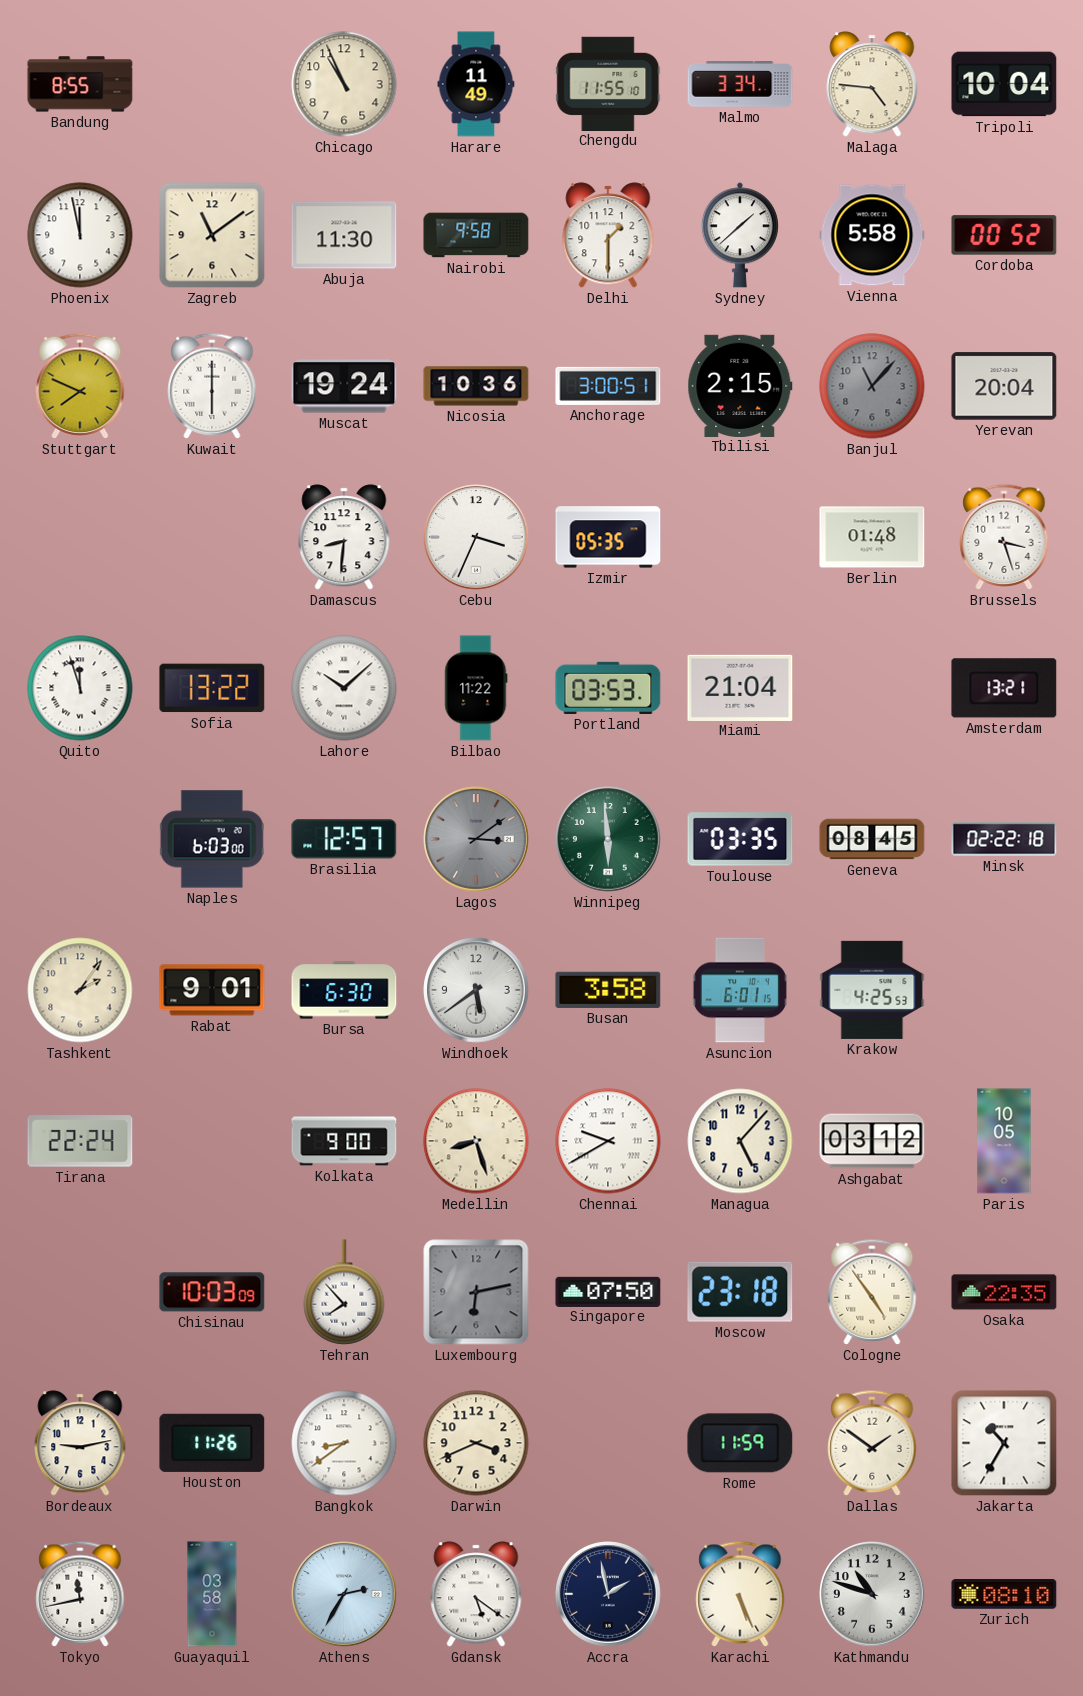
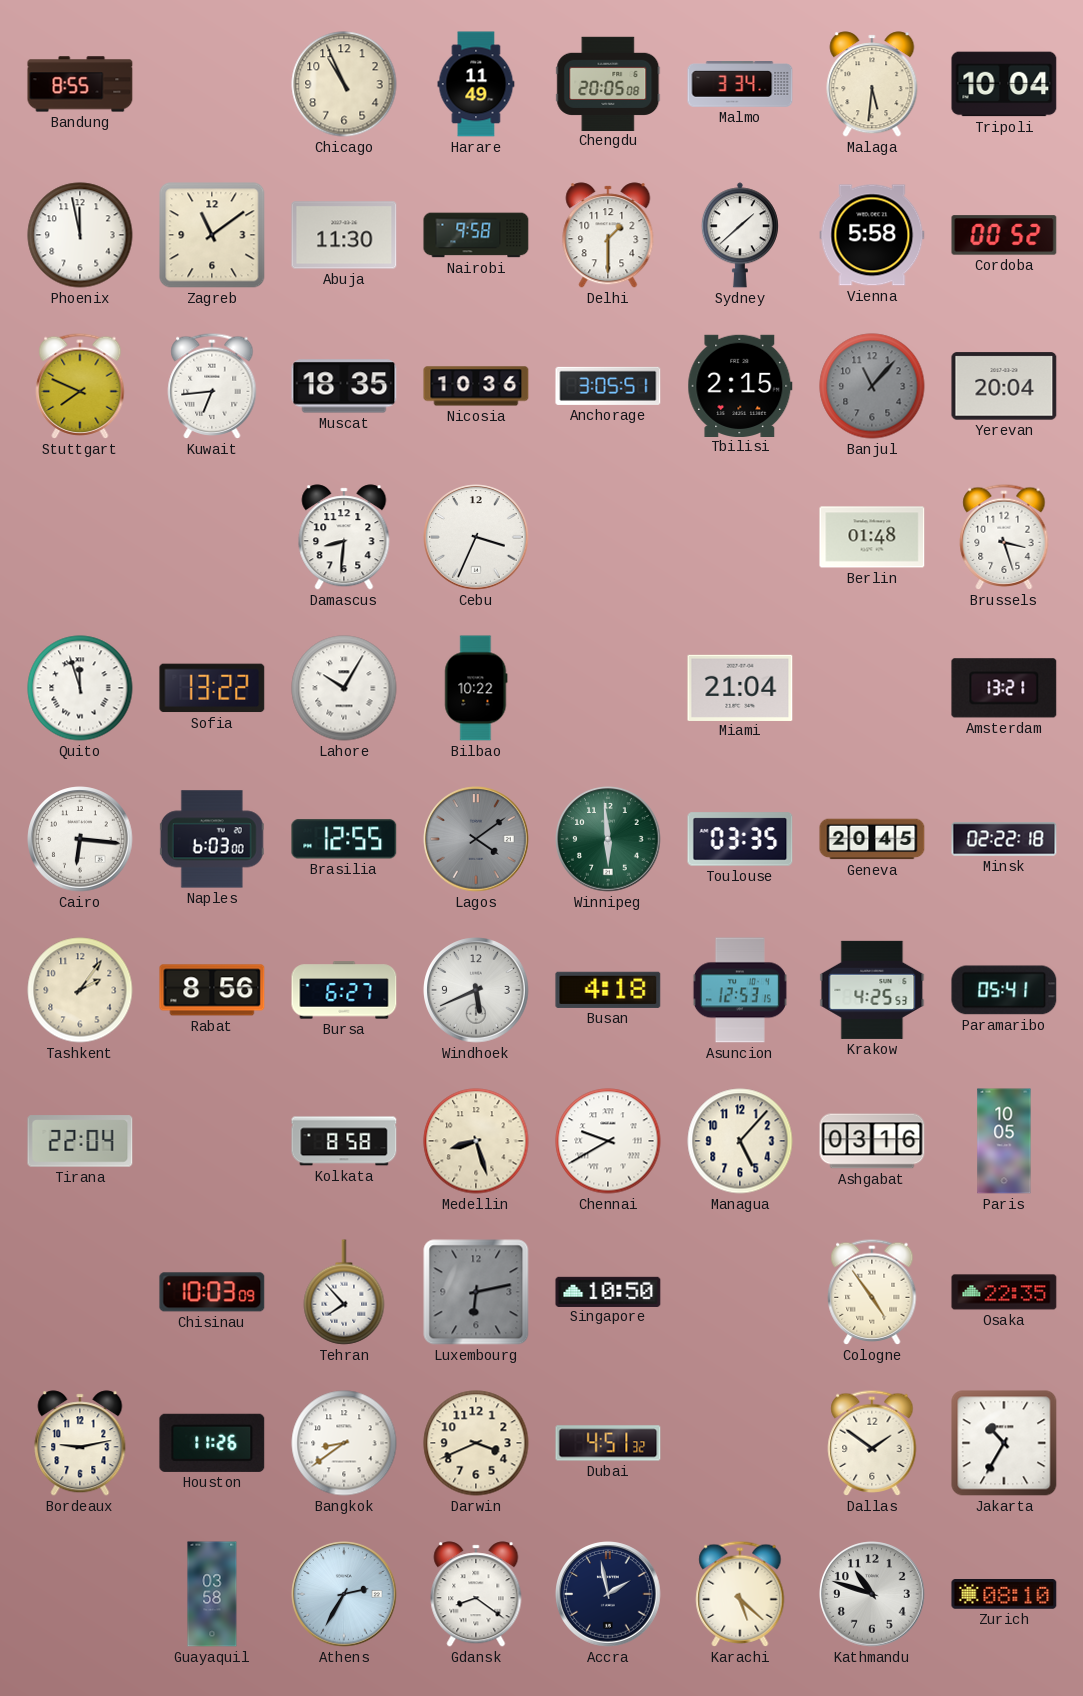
Chengdu: 11:55 -> 20:05 (608, 83)
Malaga: 4:46 -> 5:31 (872, 84)
Kuwait: 6:00 -> 6:44 (212, 386)
Muscat: 19:24 -> 18:35 (344, 386)
Anchorage: 3:00 -> 3:05 (608, 386)
Izmir: 05:35 -> none (608, 537)
Lahore: 10:08 -> 10:05 (344, 688)
Bilbao: 11:22 -> 10:22 (476, 688)
Portland: 03:53 -> none (608, 688)
Cairo: none -> 6:16 (80, 839)
Brasilia: 12:57 -> 12:55 (344, 839)
Lagos: 3:09 -> 4:09 (476, 839)
Geneva: 08:45 -> 20:45 (872, 839)
Rabat: 9:01 -> 8:56 (212, 990)
Bursa: 6:30 -> 6:27 (344, 990)
Windhoek: 5:39 -> 5:41 (476, 990)
Busan: 3:58 -> 4:18 (608, 990)
Asuncion: 6:01 -> 12:53 (740, 990)
Paramaribo: none -> 05:41 (1004, 990)
Tirana: 22:24 -> 22:04 (80, 1141)
Kolkata: 9:00 -> 8:58 (344, 1141)
Ashgabat: 03:12 -> 03:16 (872, 1141)
Singapore: 07:50 -> 10:50 (608, 1291)
Moscow: 23:18 -> none (740, 1292)
Dubai: none -> 4:51 (608, 1443)
Rome: 11:59 -> none (740, 1443)
Tokyo: 11:43 -> none (80, 1594)
Gdansk: 5:21 -> 8:21 (476, 1594)
Karachi: 5:26 -> 5:22 (740, 1594)
